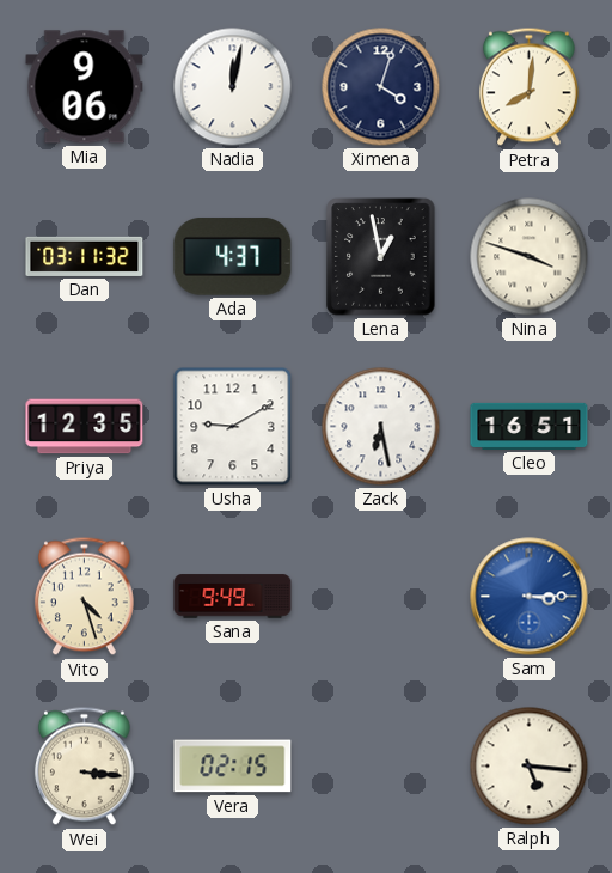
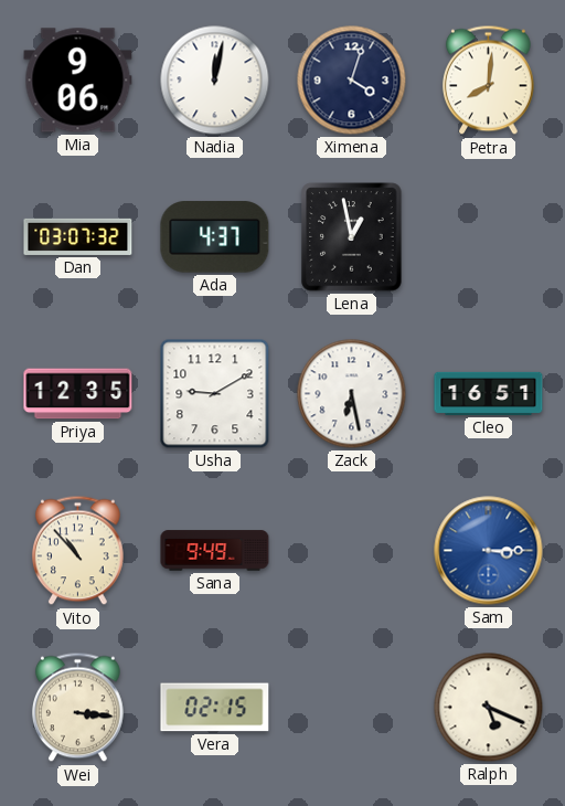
Dan: 03:11 -> 03:07 (78, 236)
Nina: 3:48 -> none (530, 257)
Vito: 4:27 -> 10:53 (77, 551)
Ralph: 5:16 -> 5:19 (489, 708)
